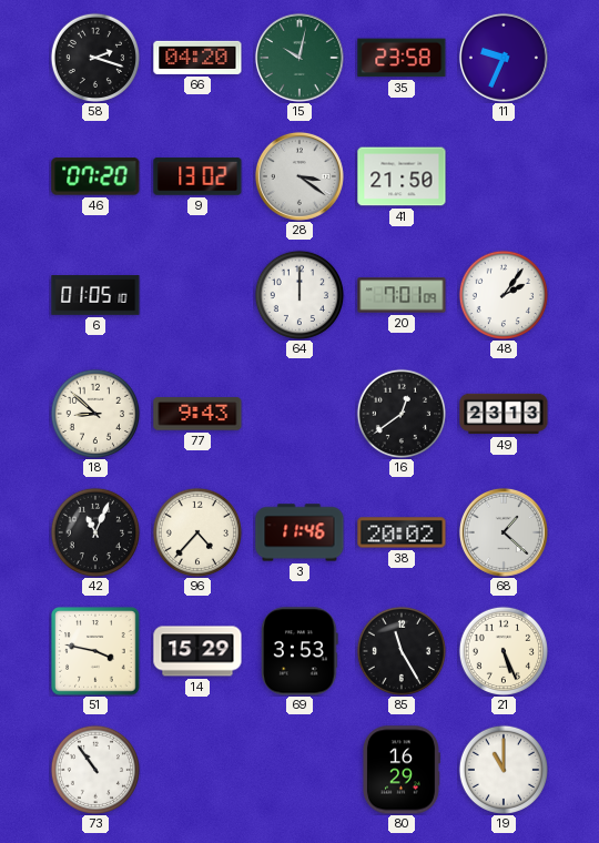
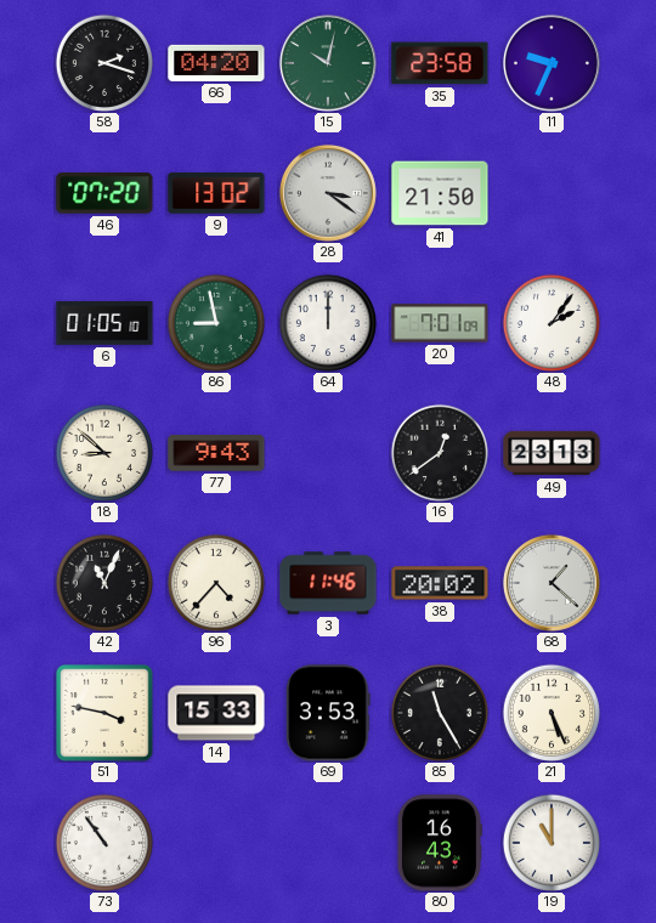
86: none -> 8:58 (215, 322)
14: 15:29 -> 15:33 (216, 713)
80: 16:29 -> 16:43 (440, 843)
